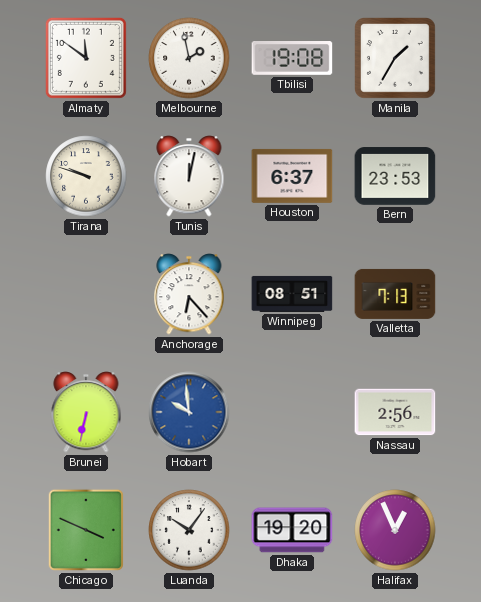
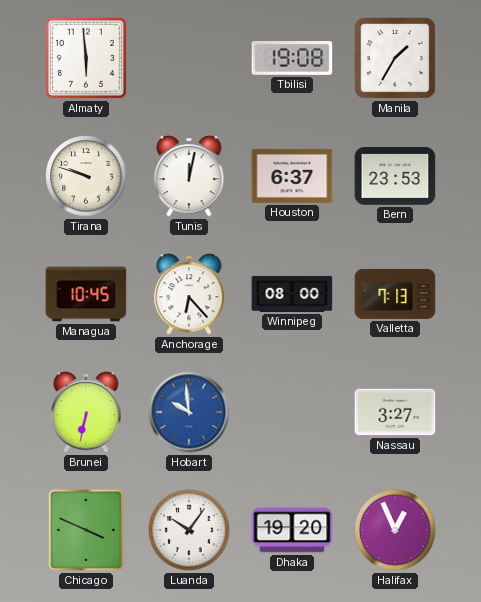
Almaty: 11:51 -> 5:59 (86, 58)
Melbourne: 1:58 -> none (189, 58)
Managua: none -> 10:45 (86, 294)
Winnipeg: 08:51 -> 08:00 (292, 294)
Nassau: 2:56 -> 3:27 (395, 412)
